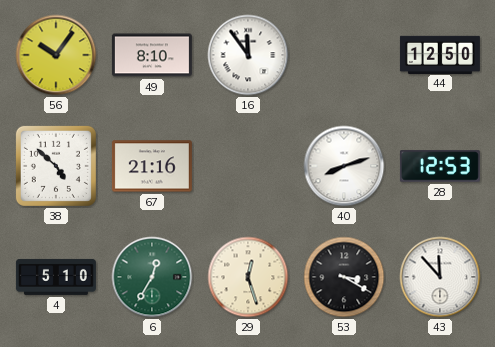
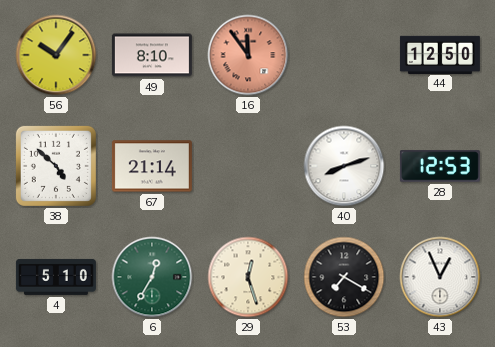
16 dial: white -> salmon (248, 55)
67: 21:16 -> 21:14 (152, 166)
53: 3:20 -> 7:20 (344, 277)
43: 11:53 -> 12:56 (440, 277)
